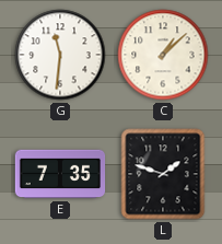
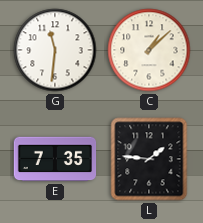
L: 1:48 -> 1:46 (149, 159)
